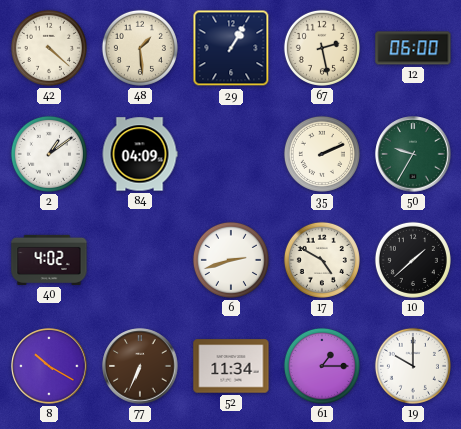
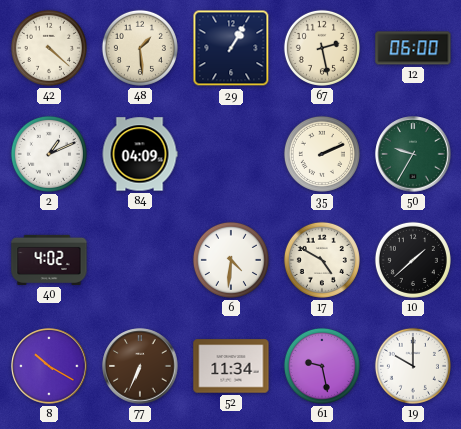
2: 1:09 -> 1:11 (49, 154)
6: 2:42 -> 4:31 (231, 260)
61: 1:15 -> 9:28 (322, 366)
